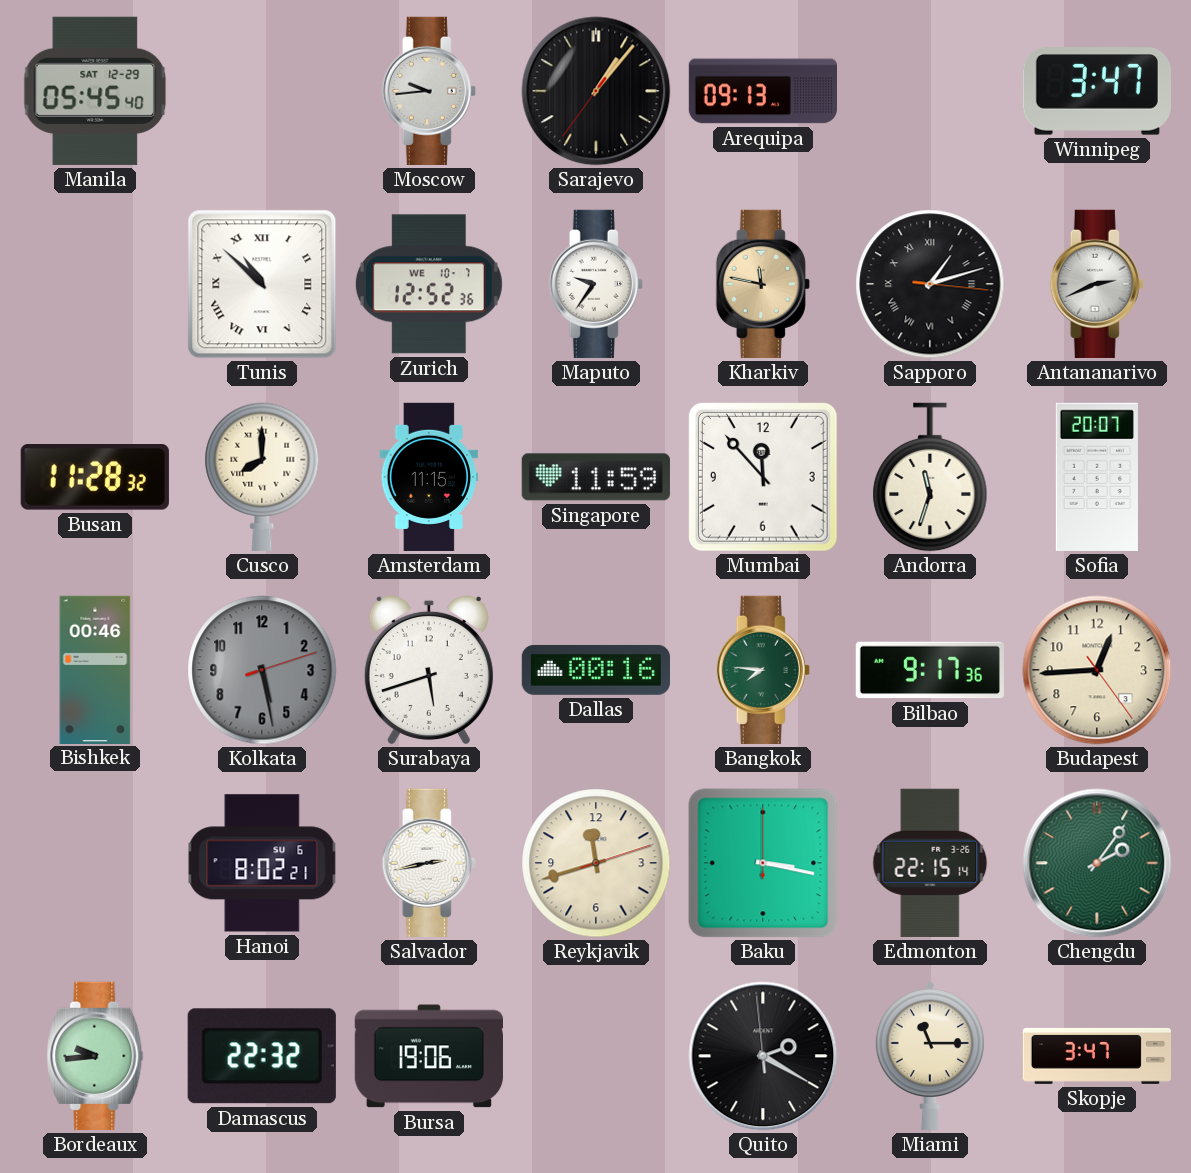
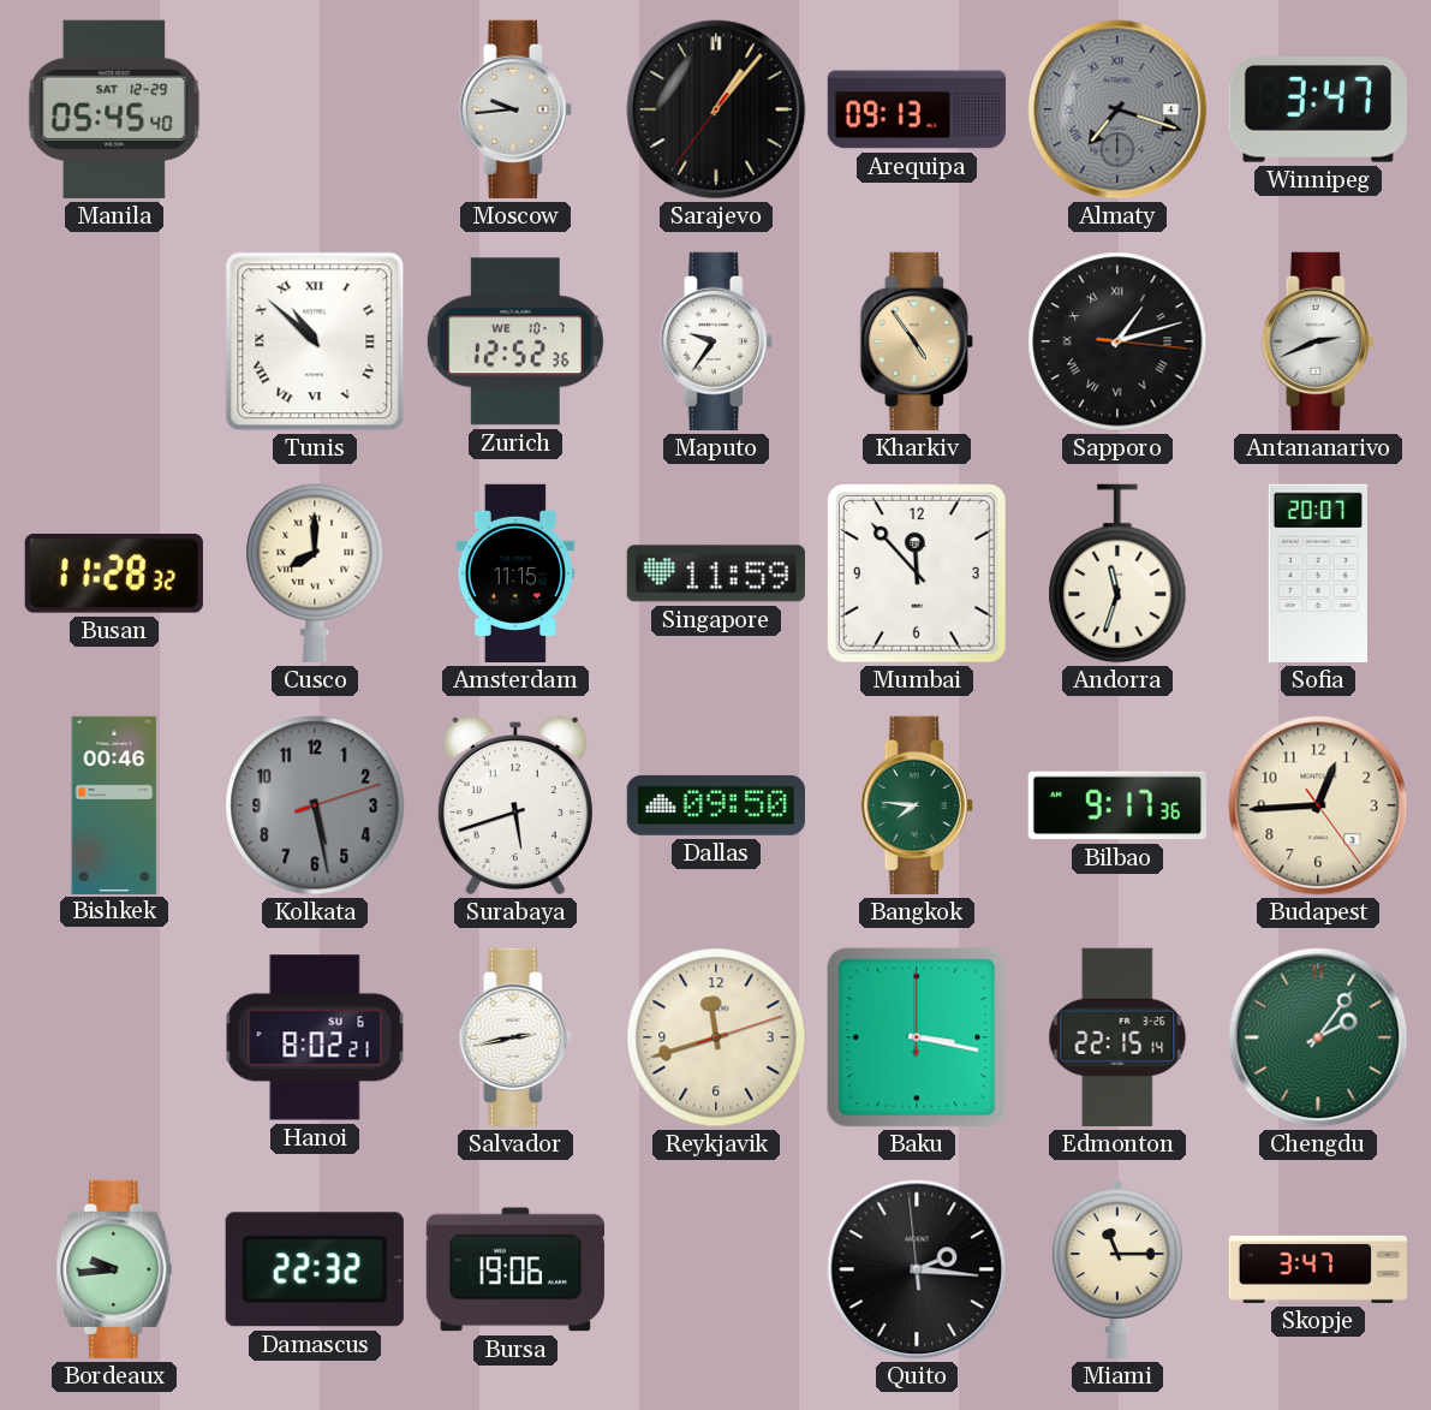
Almaty: none -> 7:18 (1117, 109)
Kharkiv: 11:47 -> 4:54 (917, 341)
Dallas: 00:16 -> 09:50 (716, 805)
Quito: 2:19 -> 2:15 (917, 1269)
